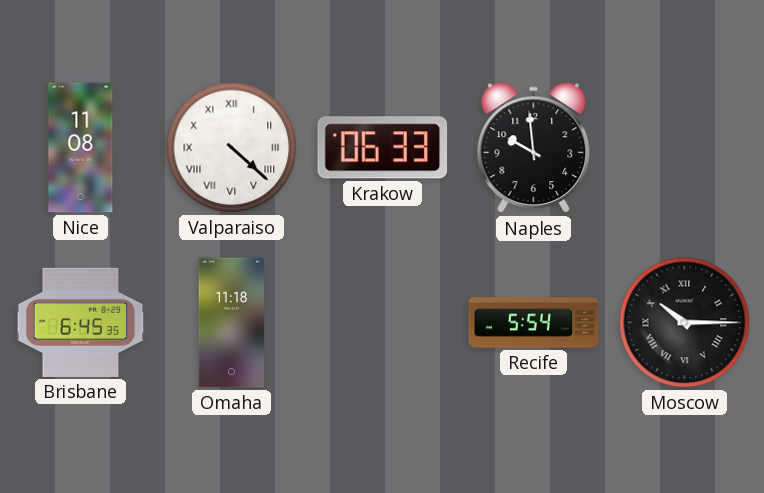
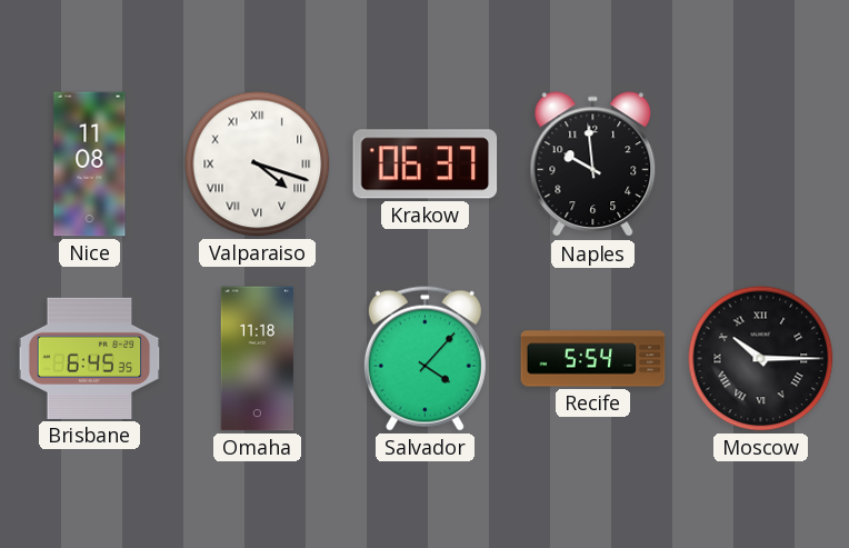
Valparaiso: 4:22 -> 4:18 (258, 165)
Krakow: 06:33 -> 06:37 (426, 165)
Salvador: none -> 4:07 (425, 358)
